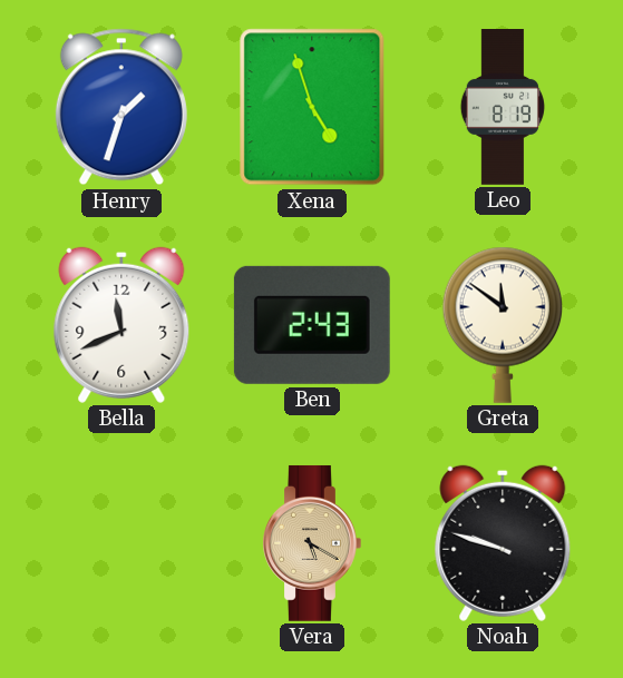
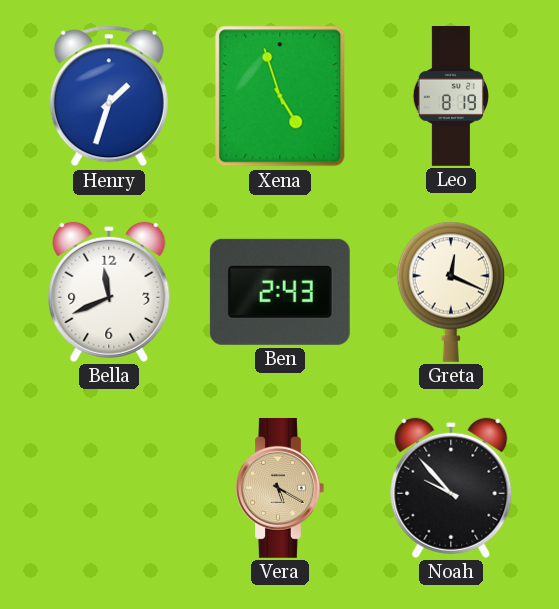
Greta: 11:51 -> 12:19 (451, 292)
Noah: 9:48 -> 9:53 (451, 488)
